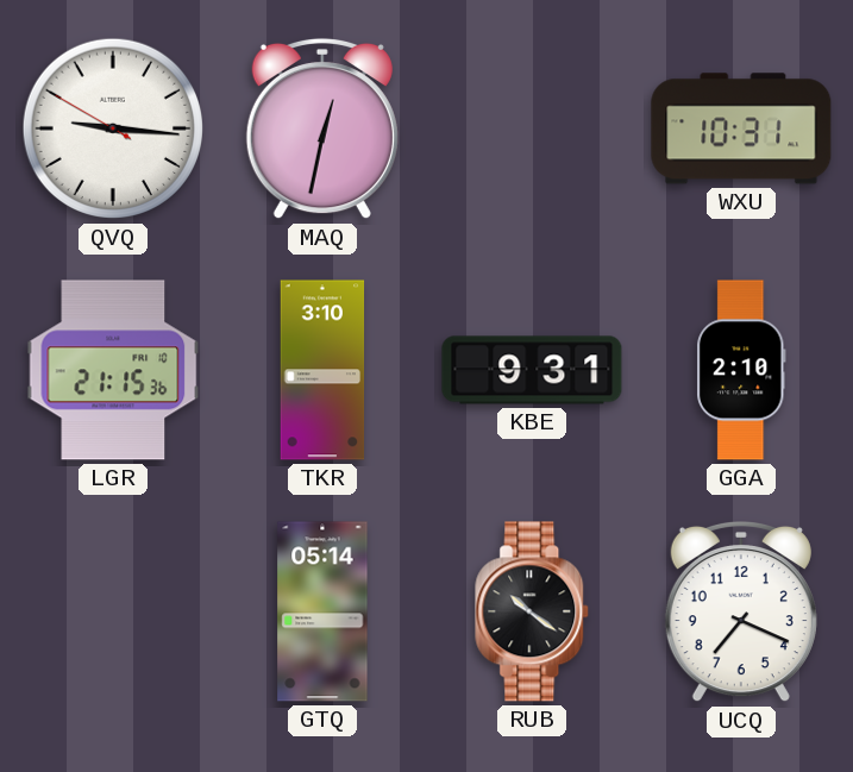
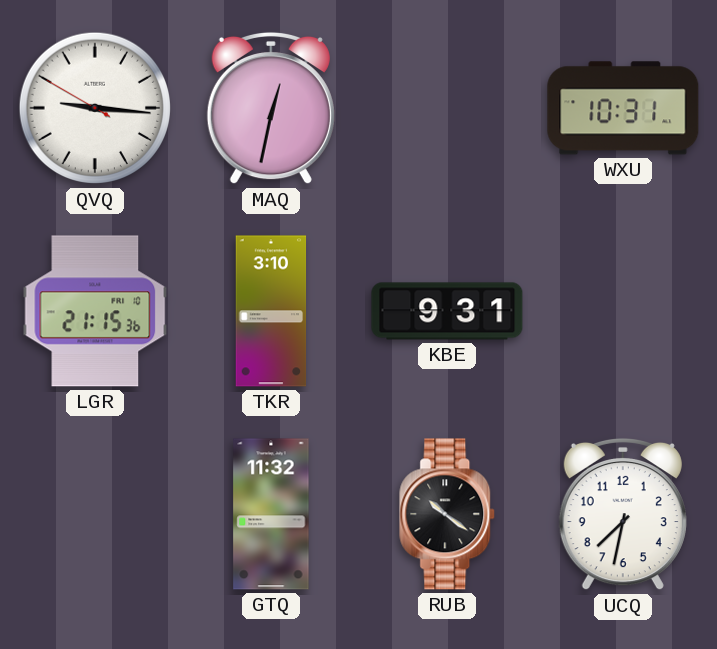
GGA: 2:10 -> none (742, 370)
GTQ: 05:14 -> 11:32 (271, 514)
UCQ: 7:19 -> 7:32 (623, 514)
